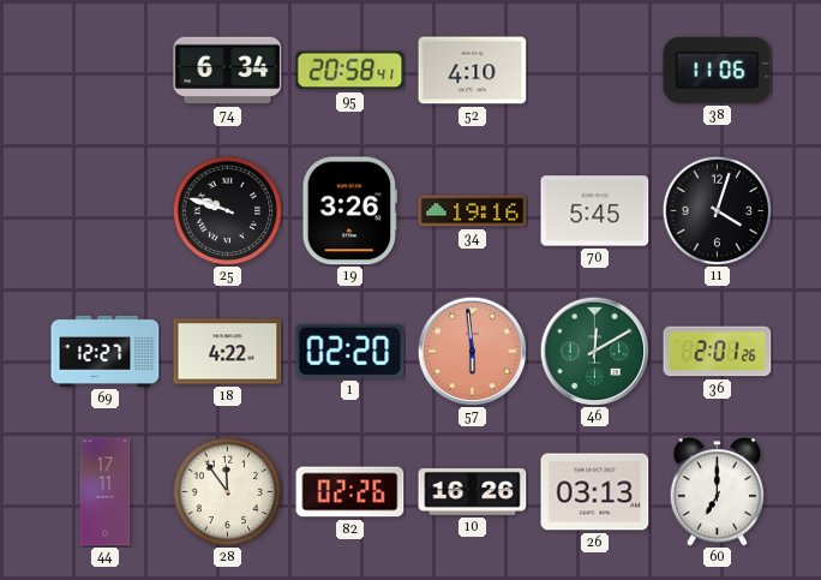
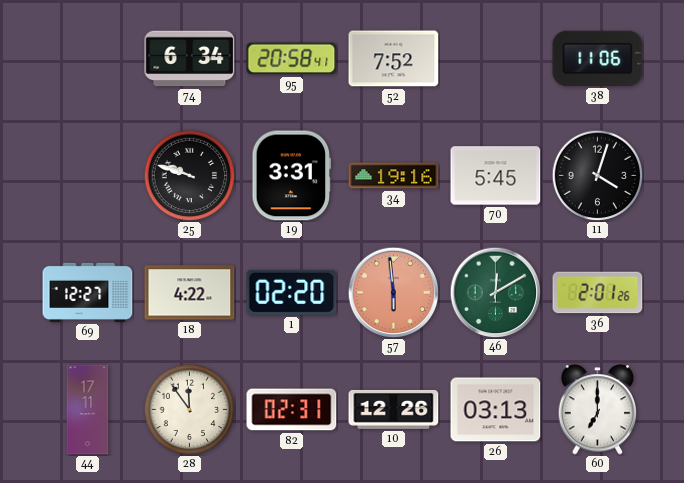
52: 4:10 -> 7:52 (394, 59)
19: 3:26 -> 3:31 (292, 176)
82: 02:26 -> 02:31 (292, 410)
10: 16:26 -> 12:26 (394, 409)
